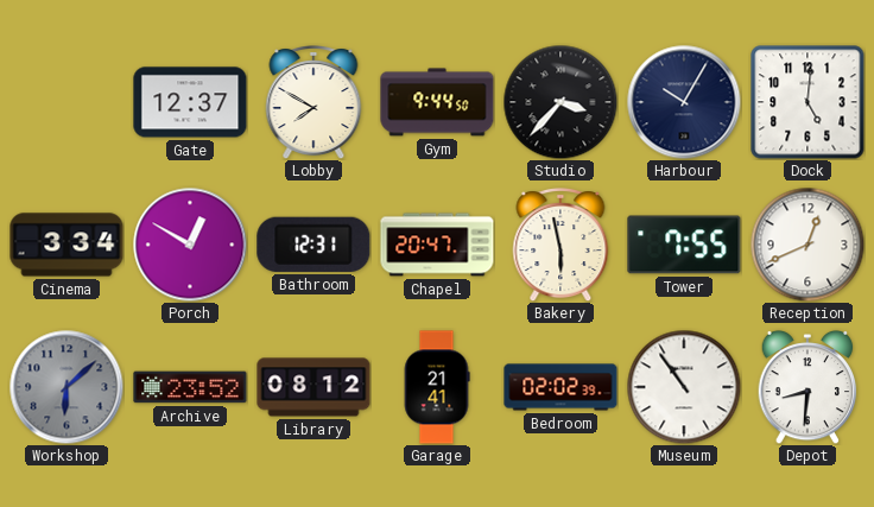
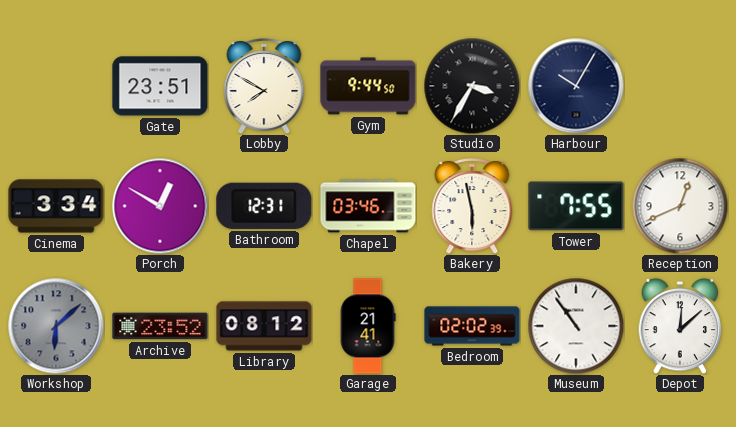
Gate: 12:37 -> 23:51 (160, 86)
Studio: 3:37 -> 3:35 (472, 86)
Dock: 5:01 -> none (807, 102)
Chapel: 20:47 -> 03:46 (368, 206)
Depot: 8:31 -> 12:08 (680, 326)
